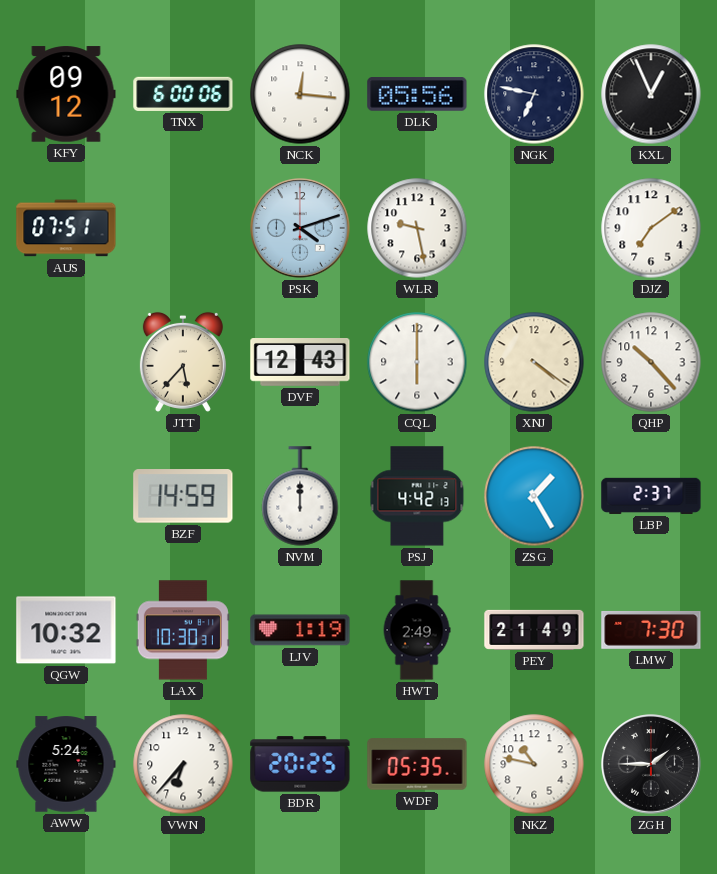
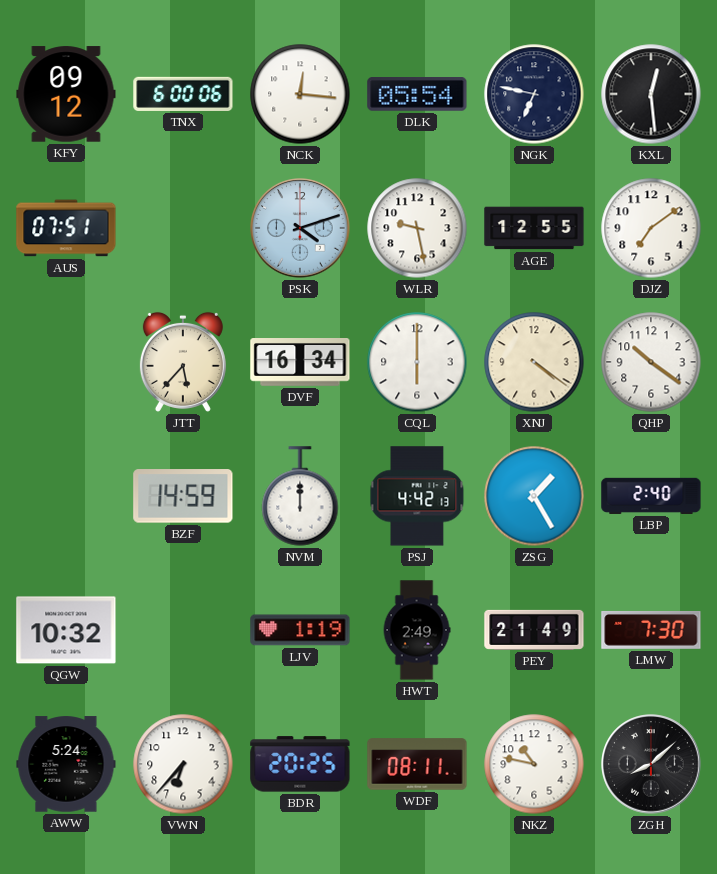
DLK: 05:56 -> 05:54 (417, 95)
KXL: 12:56 -> 12:29 (651, 94)
AGE: none -> 12:55 (534, 228)
DVF: 12:43 -> 16:34 (300, 363)
QHP: 10:23 -> 10:21 (651, 362)
LBP: 2:37 -> 2:40 (651, 496)
LAX: 10:30 -> none (183, 630)
WDF: 05:35 -> 08:11 (417, 764)
ZGH: 1:45 -> 8:08 (651, 764)
